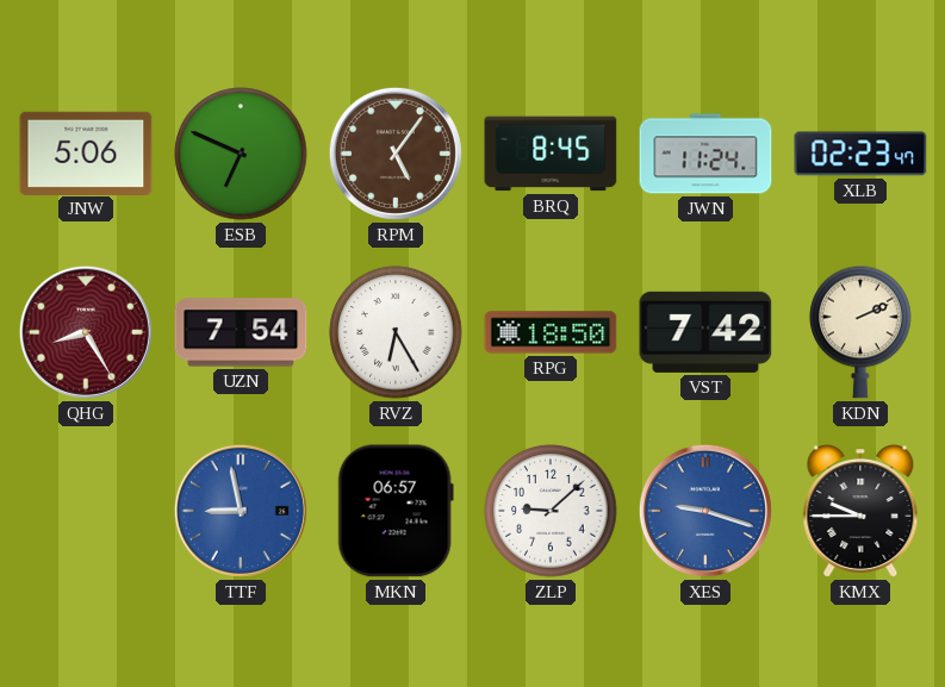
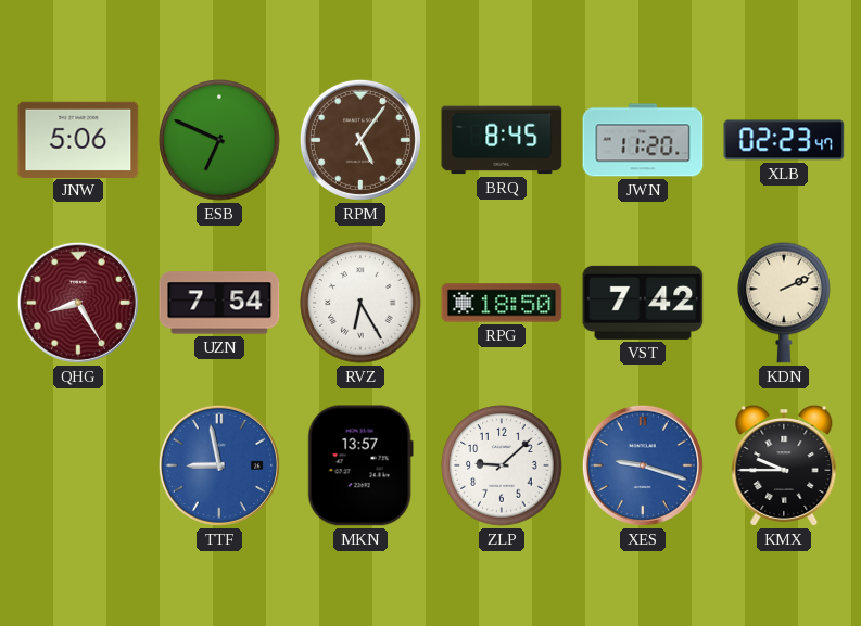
JWN: 11:24 -> 11:20 (643, 140)
MKN: 06:57 -> 13:57 (360, 465)
